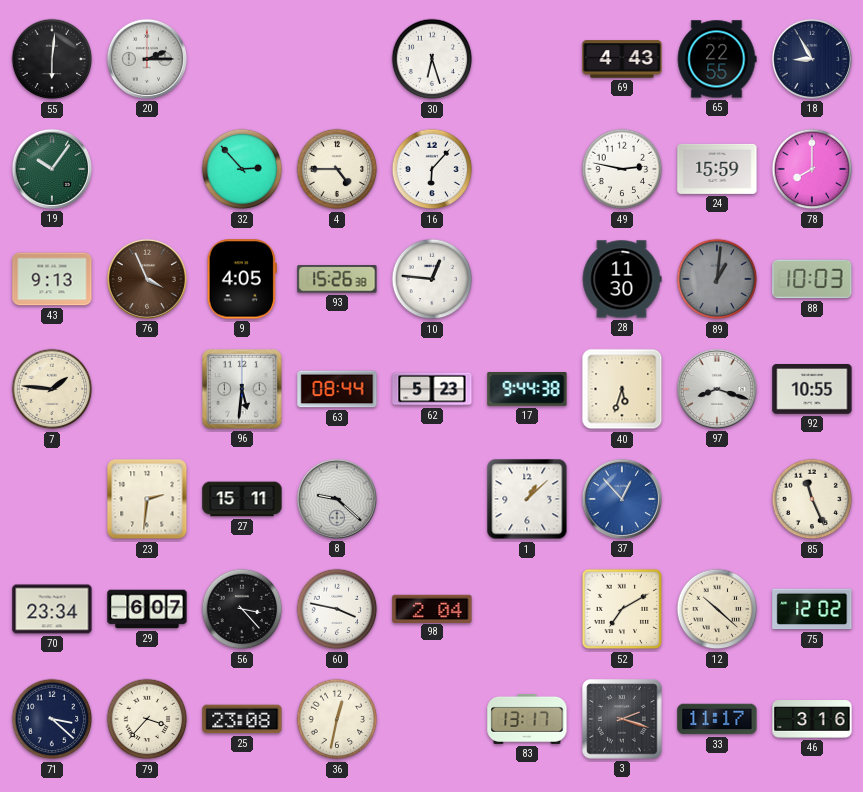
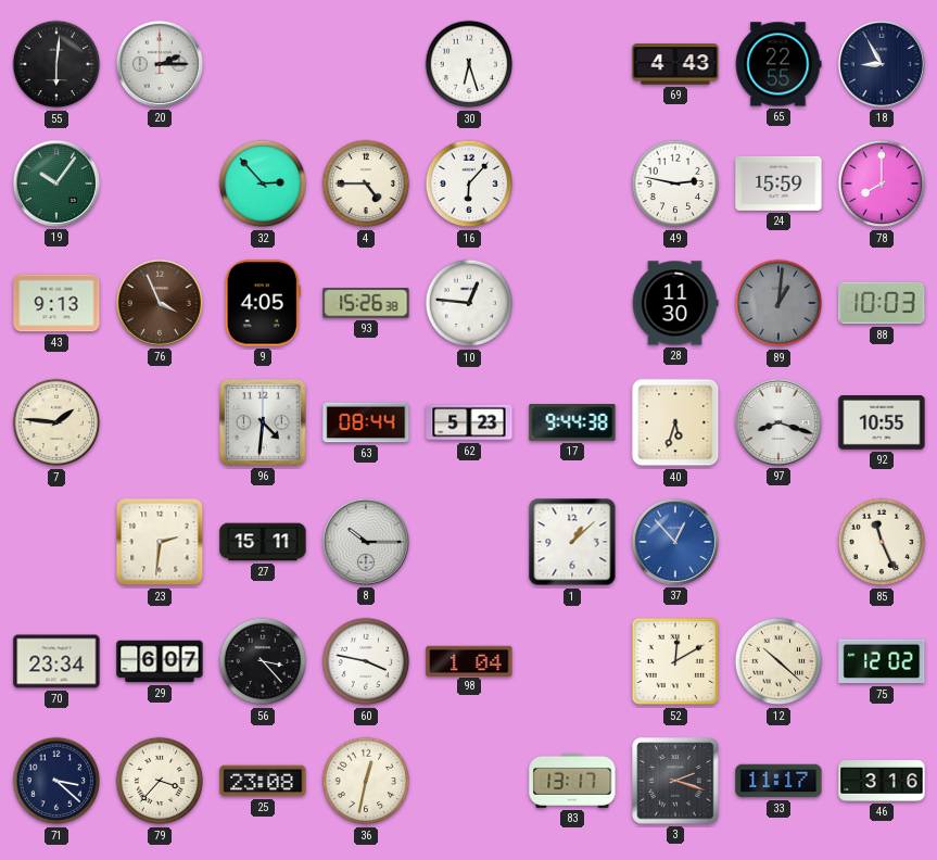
96: 5:31 -> 4:31 (263, 422)
8: 9:22 -> 10:15 (366, 542)
98: 2:04 -> 1:04 (469, 660)
52: 7:10 -> 12:10 (675, 661)
